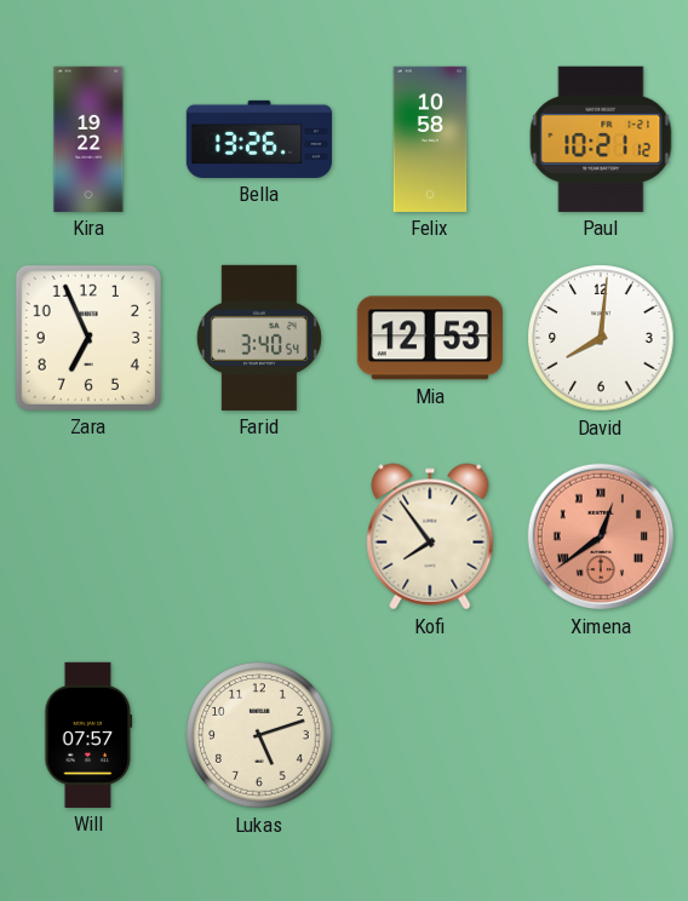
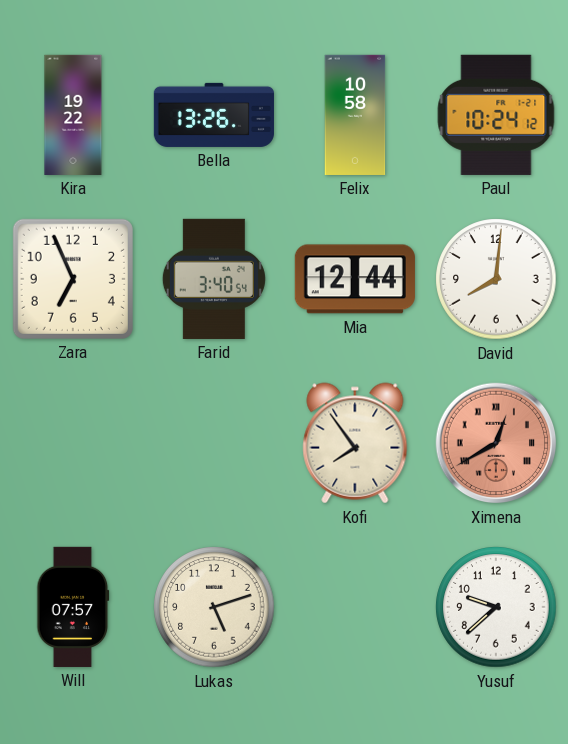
Paul: 10:21 -> 10:24 (496, 115)
Mia: 12:53 -> 12:44 (355, 279)
Ximena: 12:39 -> 12:40 (496, 443)
Yusuf: none -> 9:38 (496, 607)
